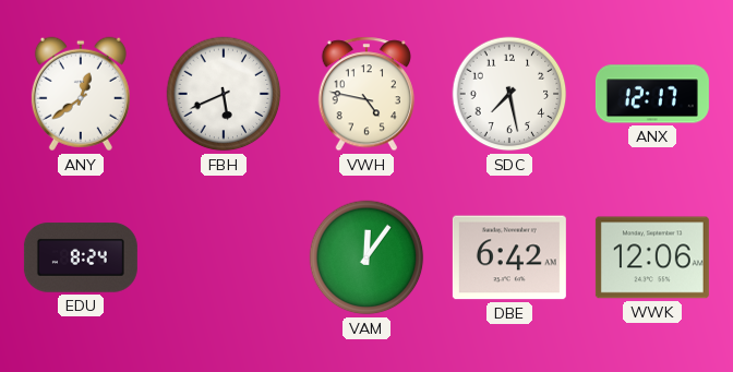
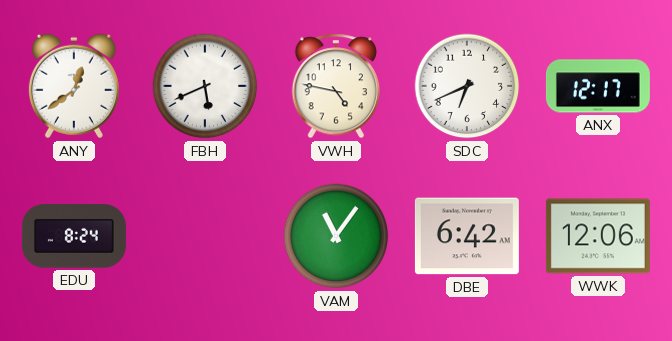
SDC: 7:28 -> 6:41 (467, 86)
VAM: 12:06 -> 11:06 (336, 236)
